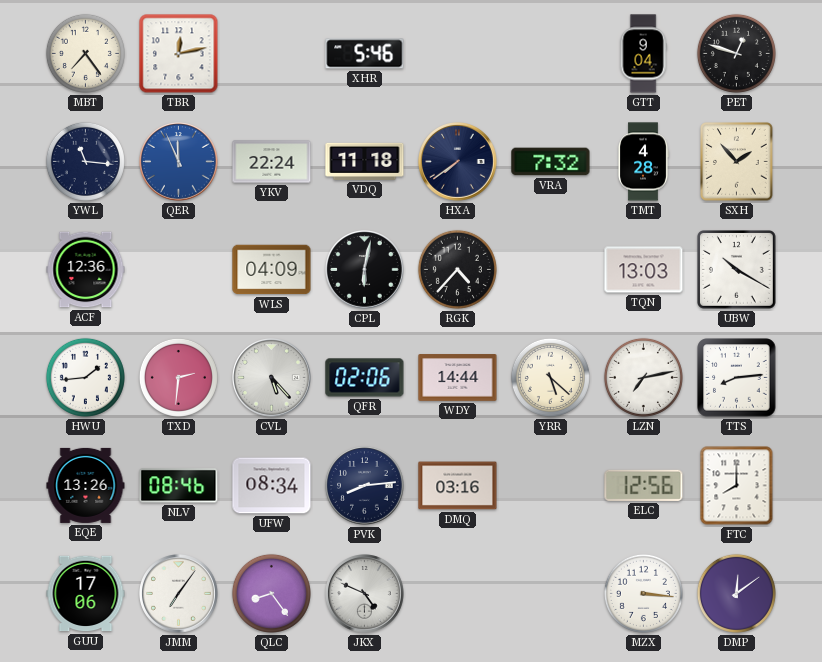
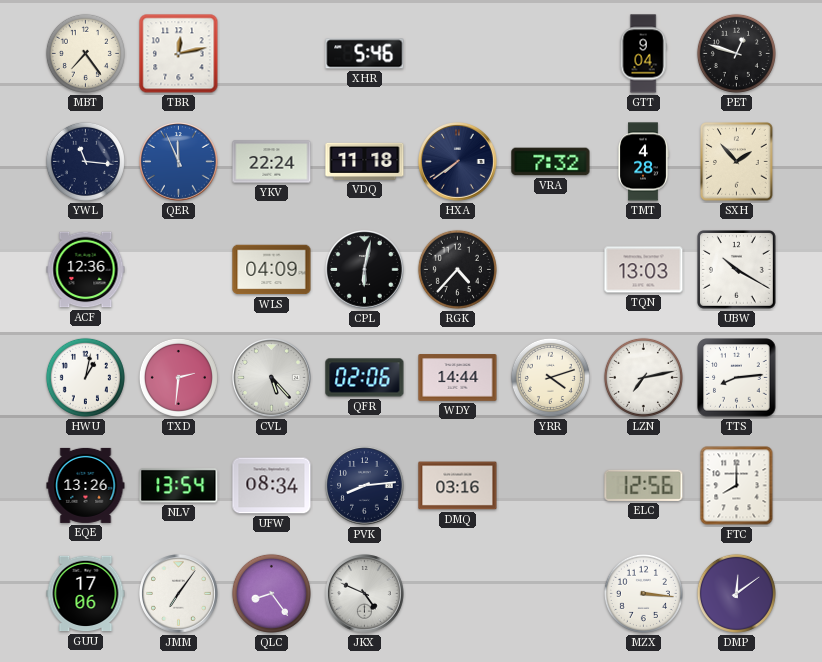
HWU: 1:44 -> 1:02 (85, 377)
YRR: 5:22 -> 4:12 (550, 377)
NLV: 08:46 -> 13:54 (179, 486)
